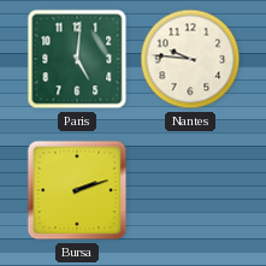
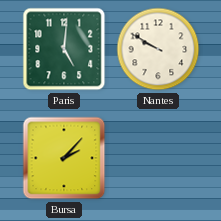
Nantes: 9:46 -> 9:50 (158, 49)
Bursa: 2:12 -> 2:07 (64, 158)
